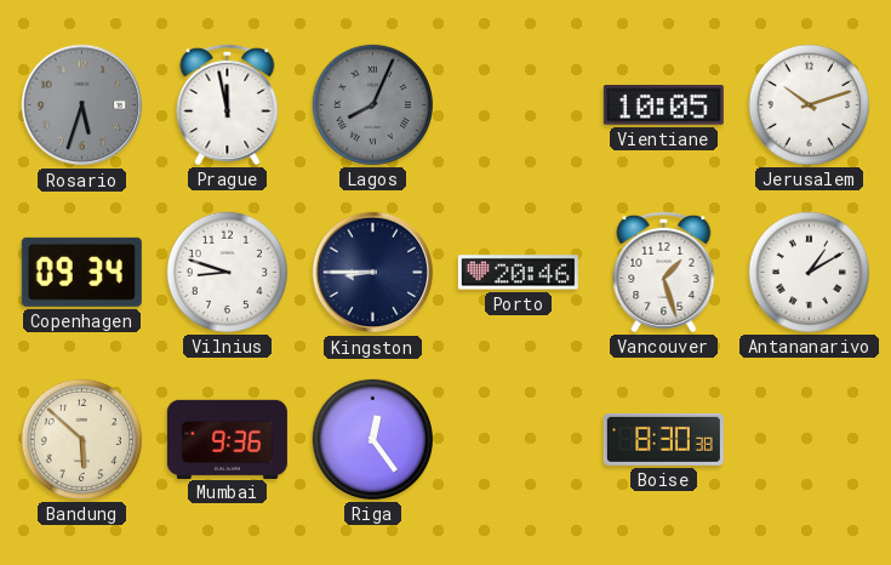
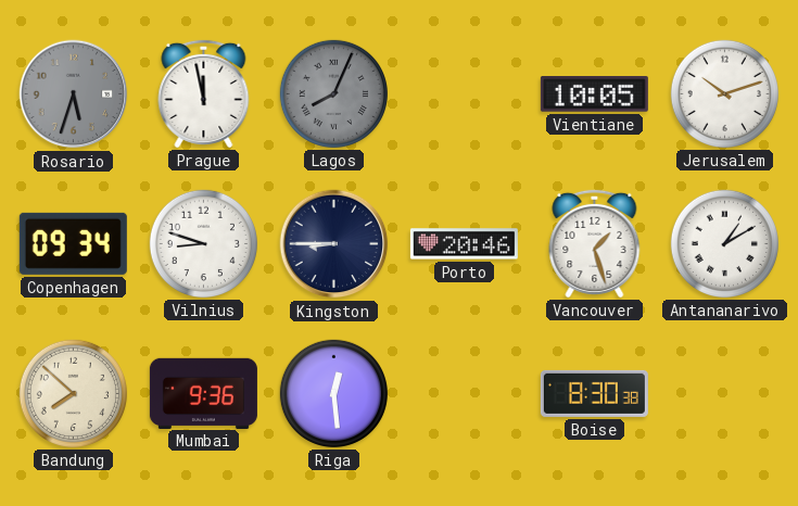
Bandung: 5:52 -> 7:52 (73, 393)
Riga: 12:24 -> 12:29 (333, 393)
